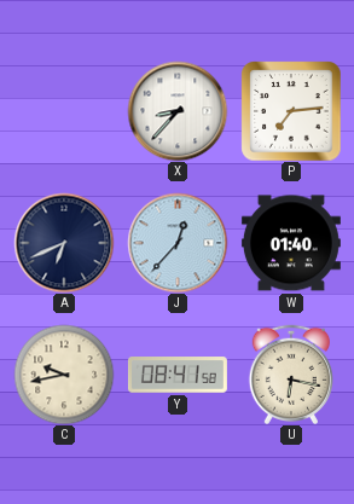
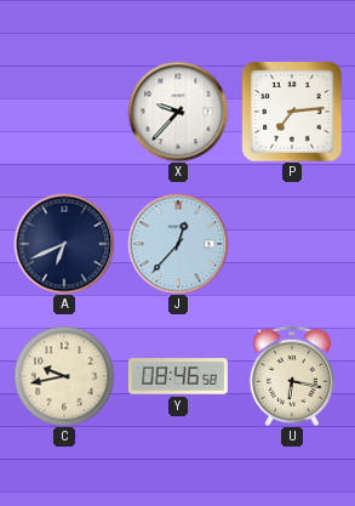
X: 8:37 -> 9:37 (178, 112)
W: 01:40 -> none (291, 243)
Y: 08:41 -> 08:46 (178, 376)
